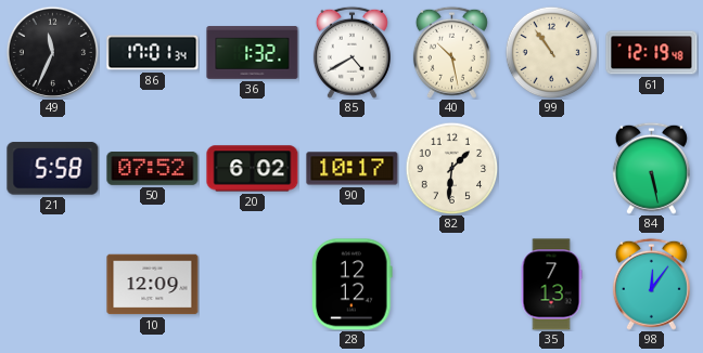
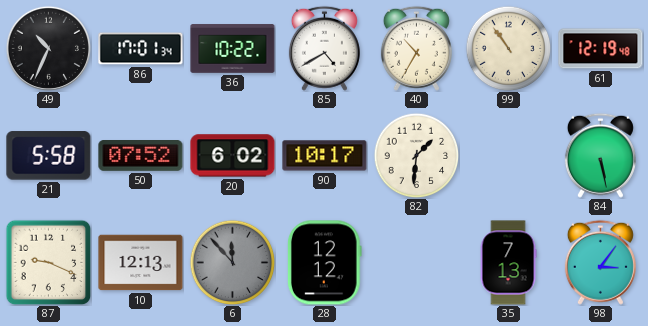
49: 11:34 -> 10:34 (48, 48)
36: 1:32 -> 10:22 (233, 49)
40: 10:28 -> 10:35 (416, 48)
87: none -> 9:19 (48, 262)
10: 12:09 -> 12:13 (141, 263)
6: none -> 11:53 (232, 262)
98: 12:06 -> 3:06 (600, 262)
